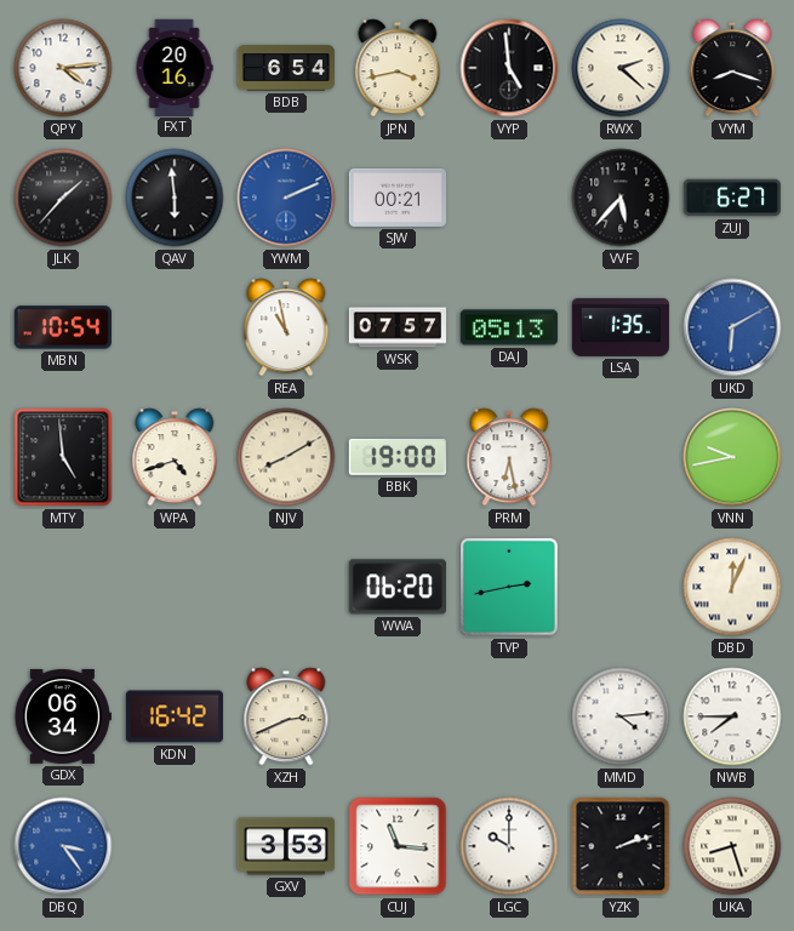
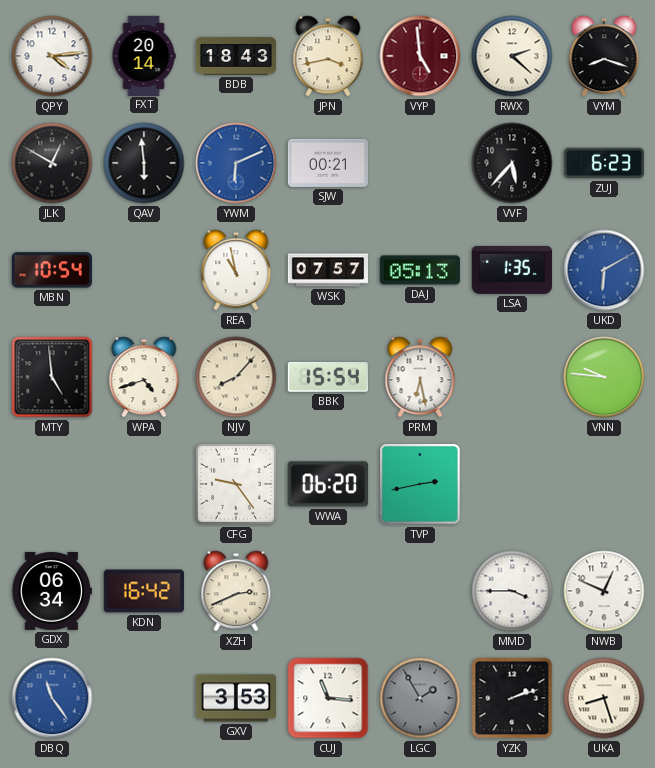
FXT: 20:16 -> 20:14 (144, 55)
BDB: 6:54 -> 18:43 (235, 56)
VYP dial: black -> burgundy (420, 56)
JLK: 1:37 -> 12:50 (52, 163)
YWM: 2:11 -> 6:11 (236, 163)
ZUJ: 6:27 -> 6:23 (603, 163)
NJV: 8:10 -> 8:07 (236, 377)
BBK: 19:00 -> 15:54 (328, 377)
VNN: 9:43 -> 9:46 (604, 377)
CFG: none -> 9:24 (236, 484)
DBD: 12:04 -> none (732, 587)
MMD: 4:14 -> 3:45 (512, 591)
NWB: 7:45 -> 12:49 (604, 591)
DBQ: 3:24 -> 11:24 (52, 698)
LGC: 10:00 -> 1:55 (420, 698)
LGC dial: white -> grey (420, 698)
